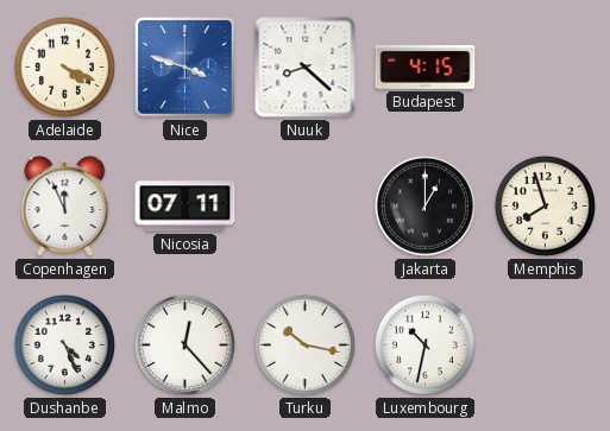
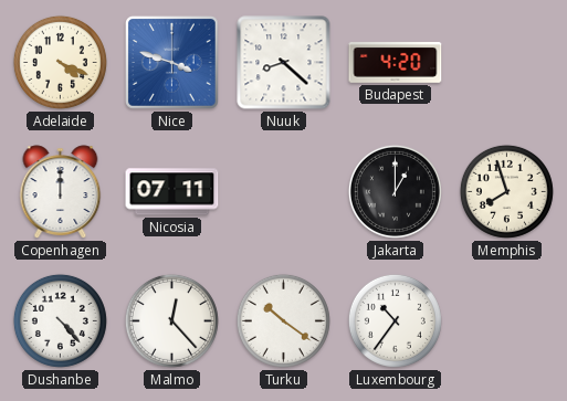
Budapest: 4:15 -> 4:20 (396, 63)
Copenhagen: 11:56 -> 12:00 (61, 192)
Dushanbe: 4:26 -> 4:23 (60, 320)
Turku: 10:17 -> 10:21 (283, 320)
Luxembourg: 10:32 -> 10:36 (395, 320)
